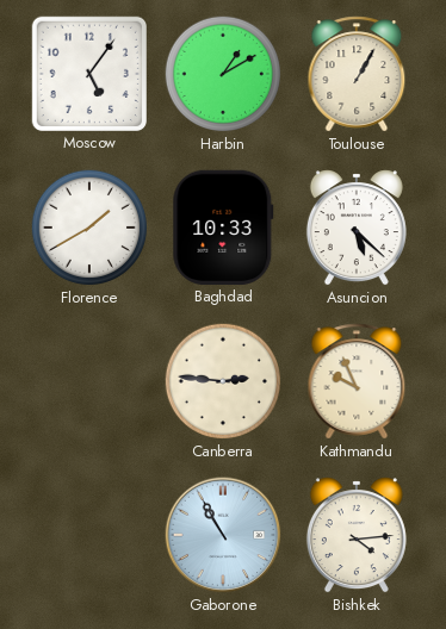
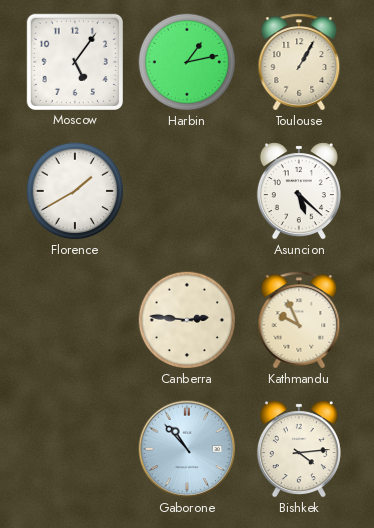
Harbin: 1:10 -> 1:13 (186, 61)
Baghdad: 10:33 -> none (223, 226)
Gaborone: 10:55 -> 10:53 (187, 449)
